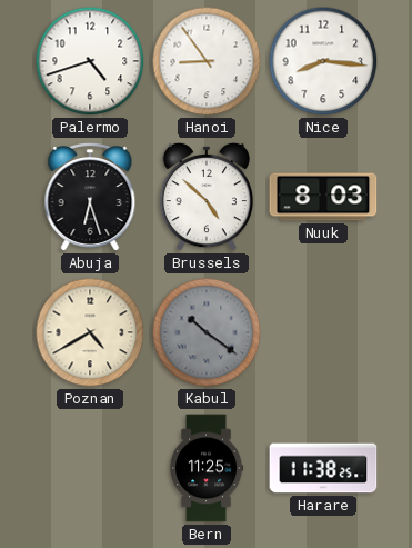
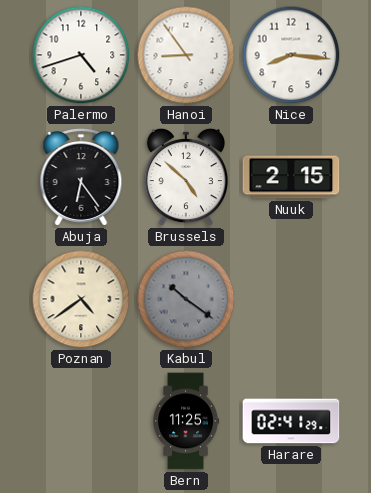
Abuja: 6:27 -> 6:24 (81, 178)
Nuuk: 8:03 -> 2:15 (291, 177)
Poznan: 4:40 -> 4:39 (81, 299)
Harare: 11:38 -> 02:41 (291, 421)
